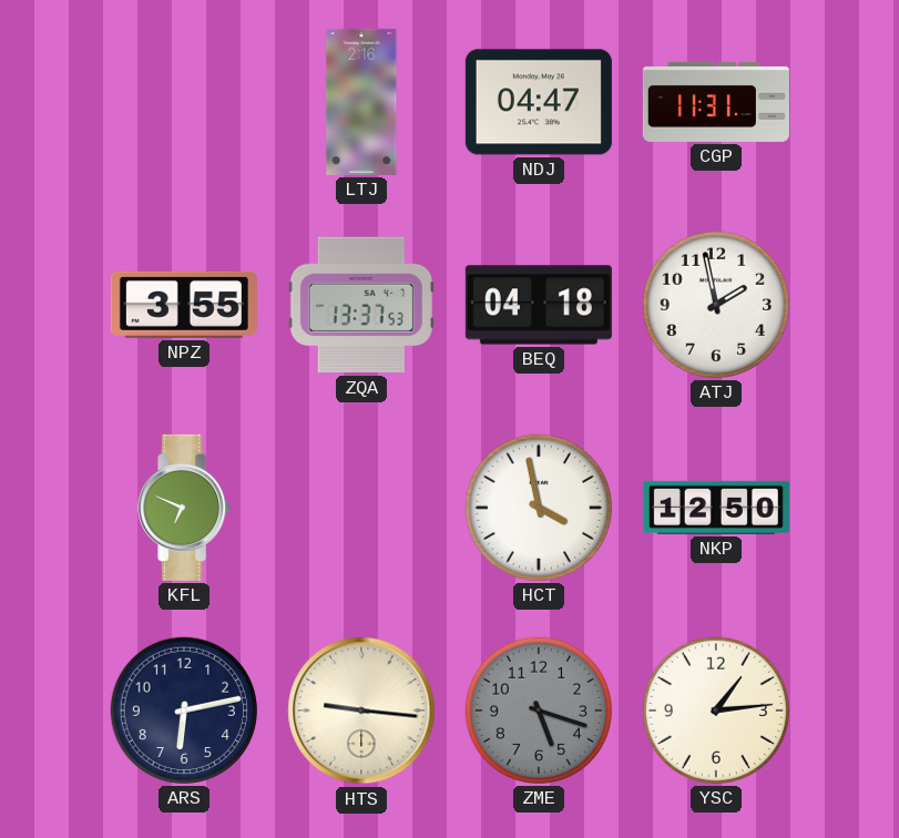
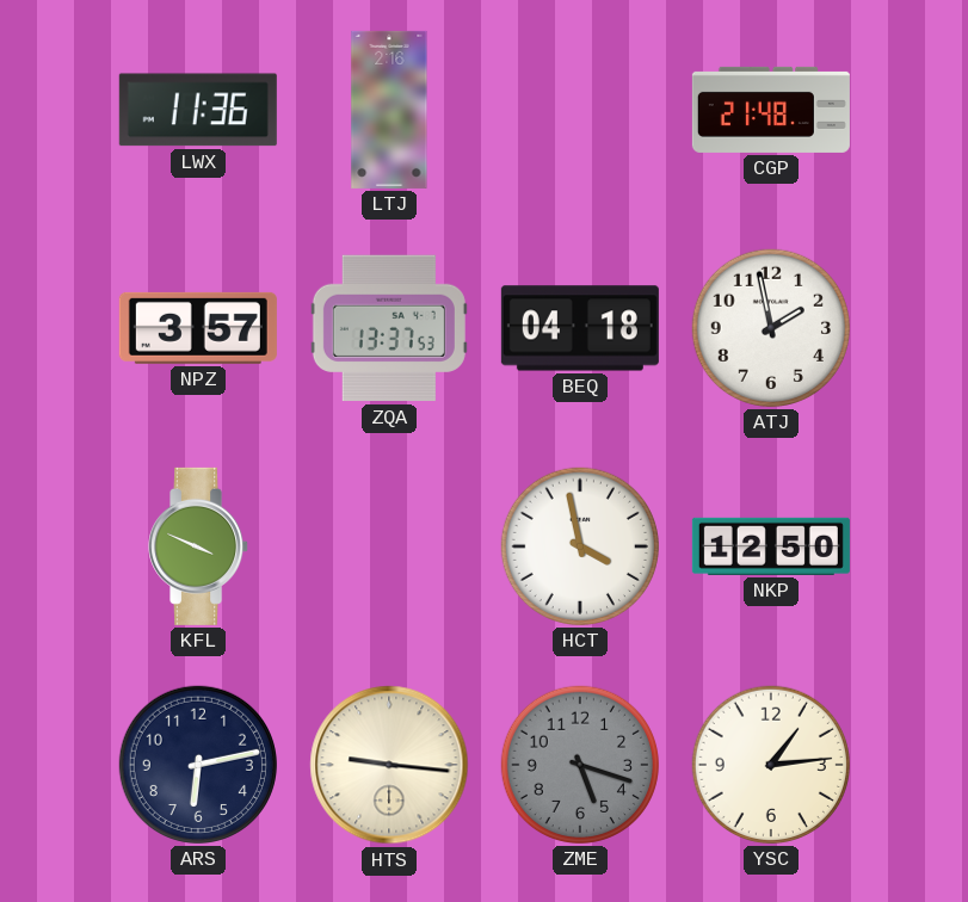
LWX: none -> 11:36 (198, 110)
NDJ: 04:47 -> none (539, 102)
CGP: 11:31 -> 21:48 (771, 110)
NPZ: 3:55 -> 3:57 (198, 328)
KFL: 6:49 -> 3:49 (199, 546)
